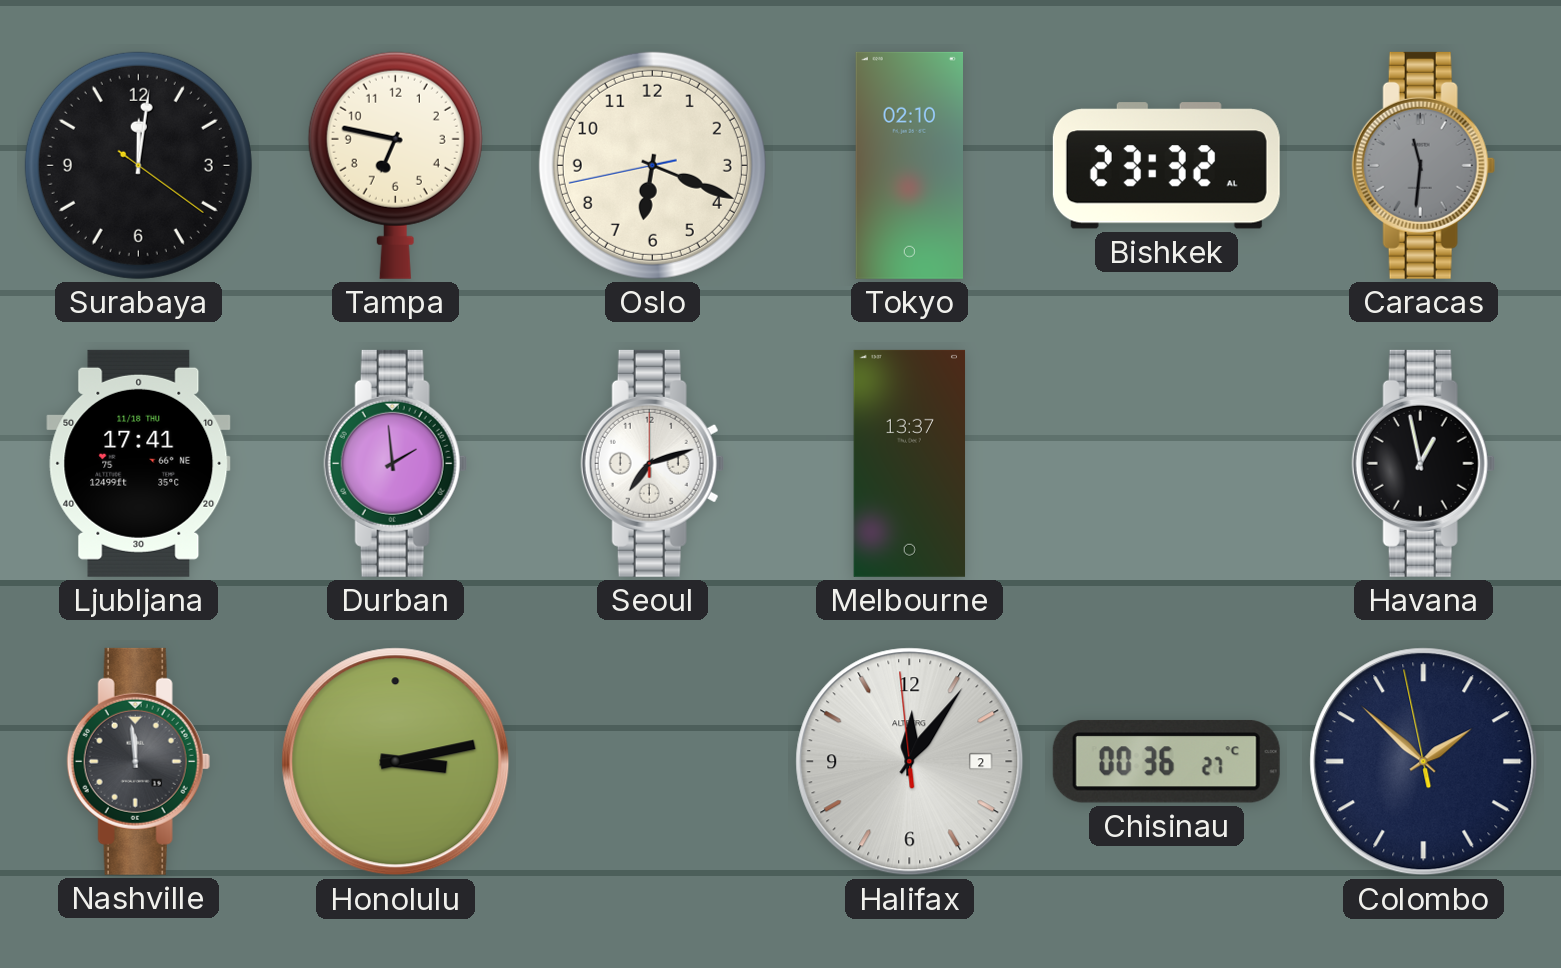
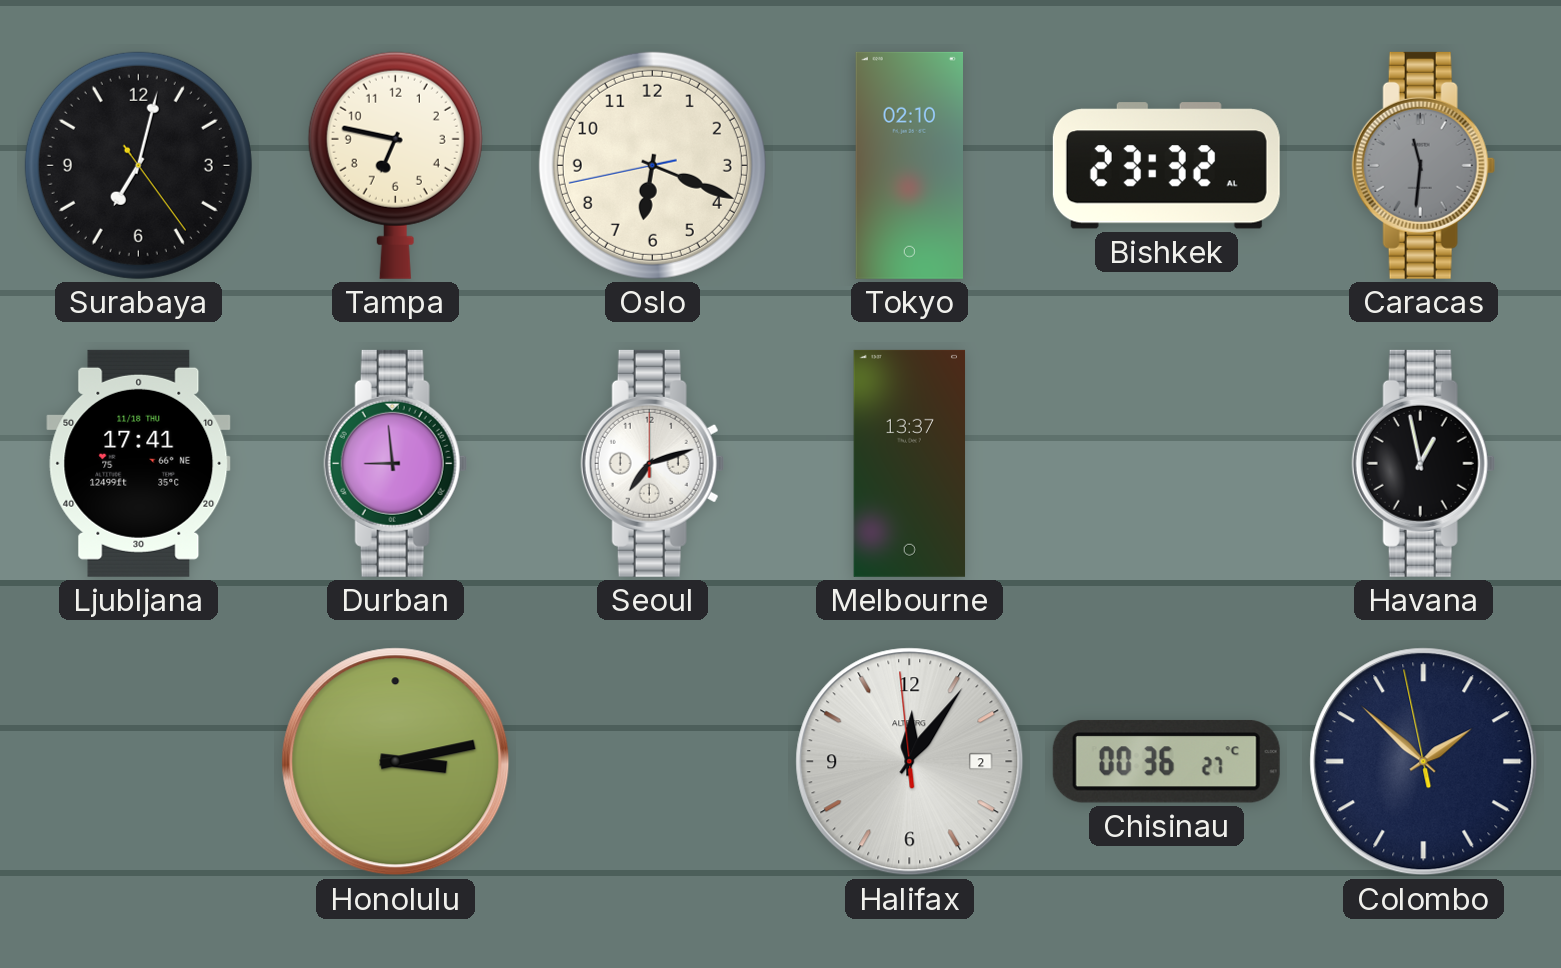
Surabaya: 12:01 -> 7:02 (138, 165)
Durban: 1:59 -> 8:59 (395, 463)
Nashville: 11:59 -> none (138, 761)
